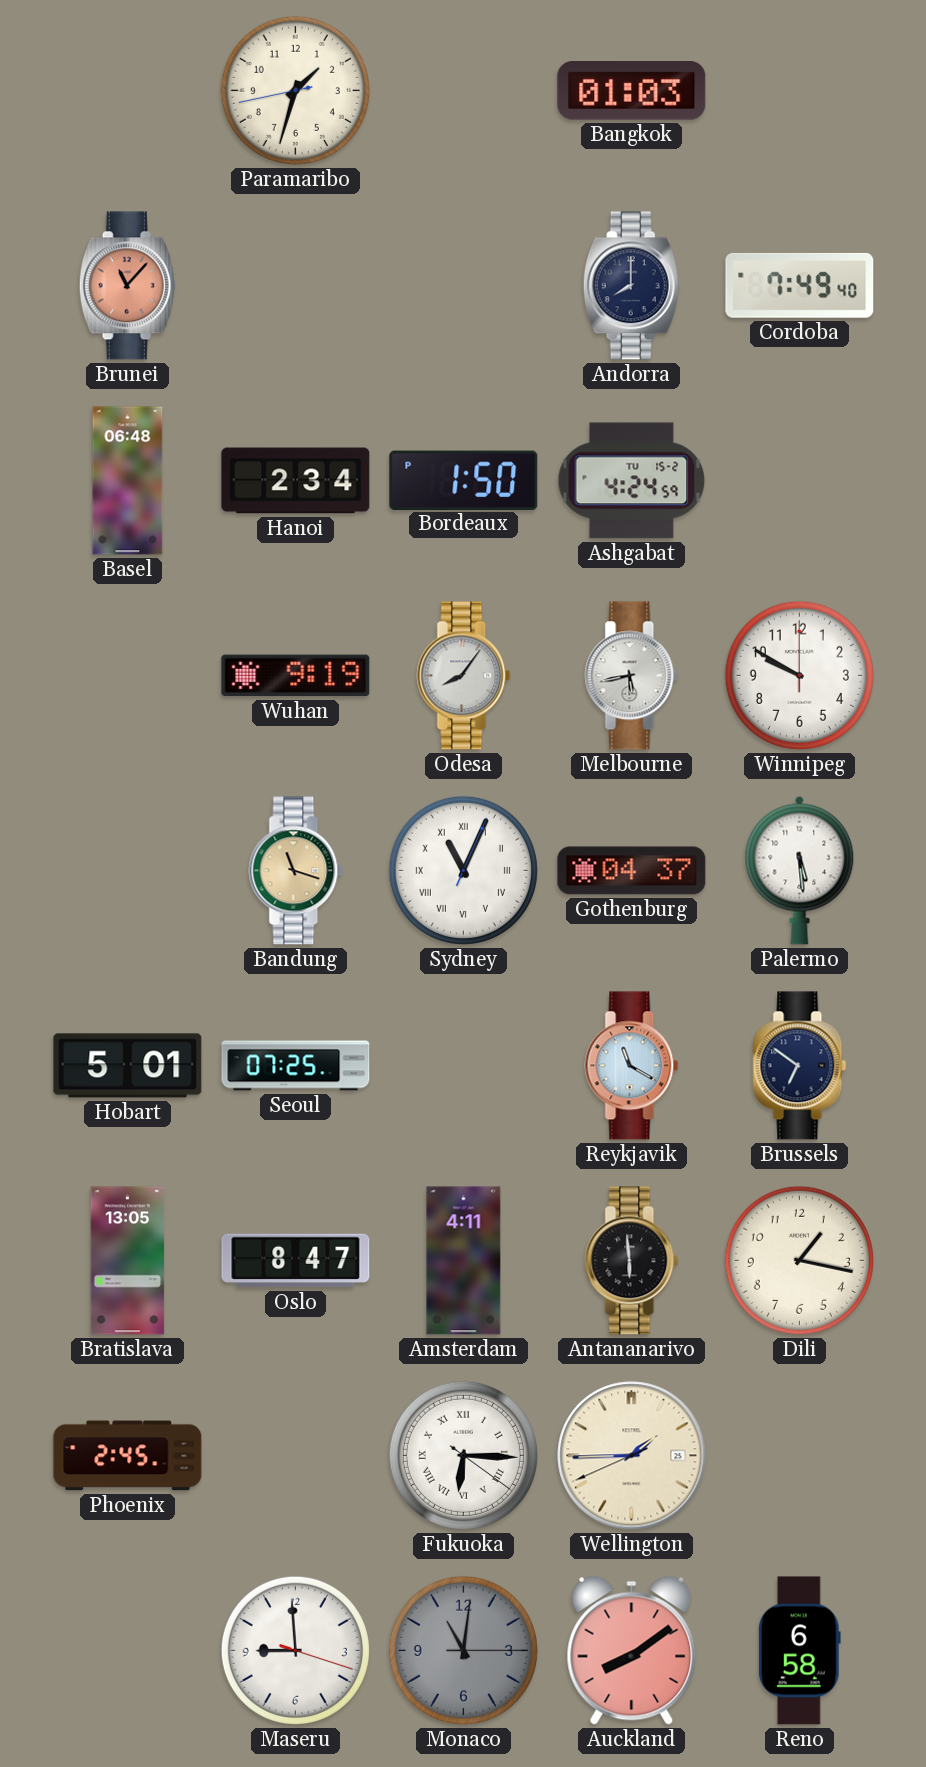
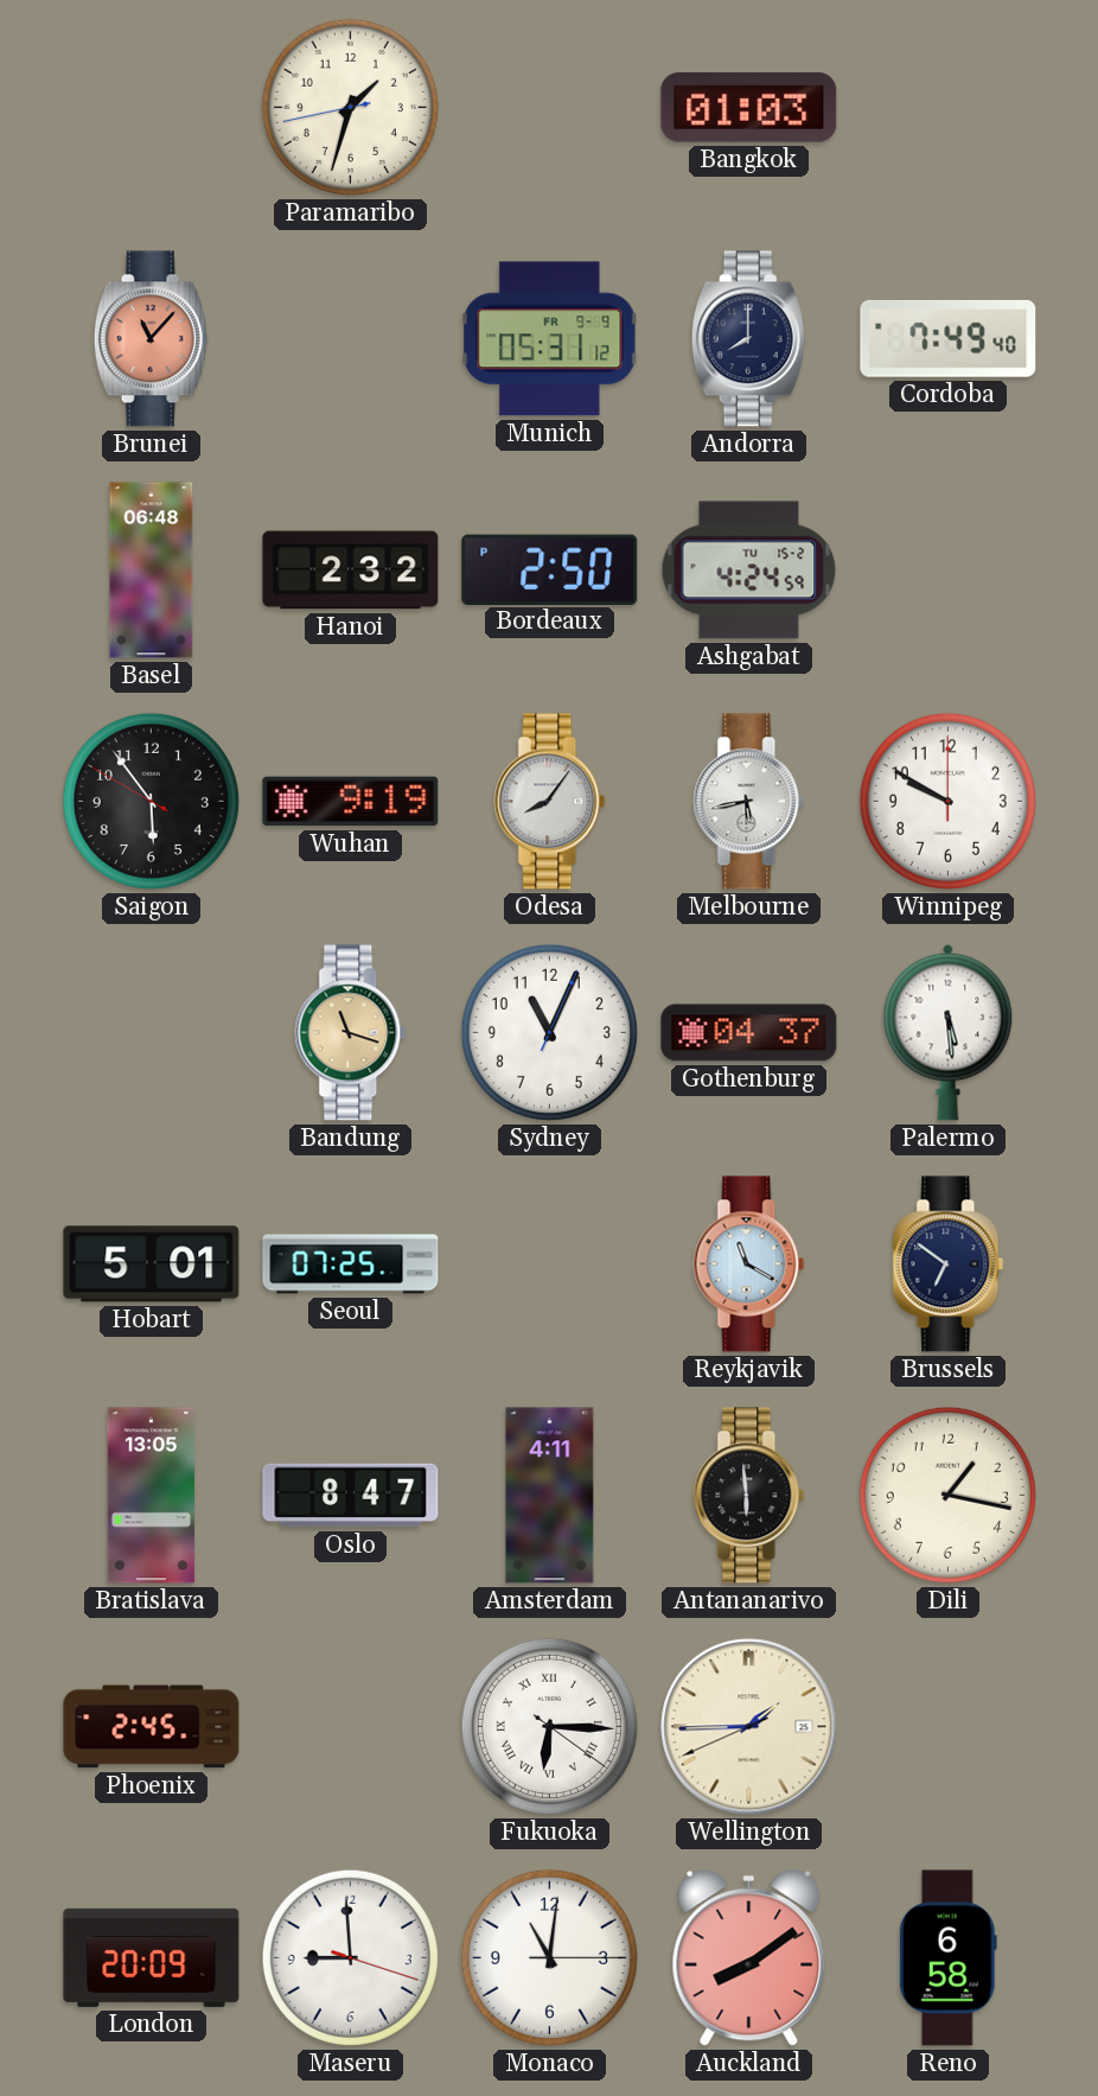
Munich: none -> 05:31 (550, 339)
Hanoi: 2:34 -> 2:32 (351, 571)
Bordeaux: 1:50 -> 2:50 (550, 569)
Saigon: none -> 5:53 (151, 801)
Sydney numerals: Roman -> Arabic (549, 1032)
London: none -> 20:09 (152, 1957)
Monaco dial: grey -> white (549, 1957)
